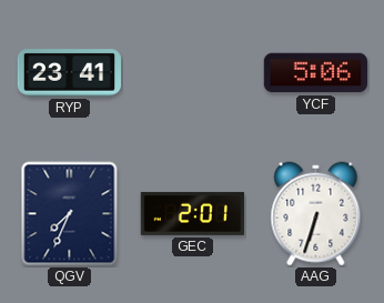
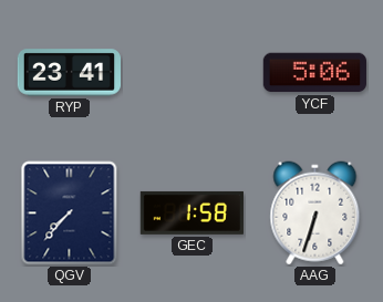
QGV: 7:34 -> 7:37 (70, 214)
GEC: 2:01 -> 1:58 (191, 212)
